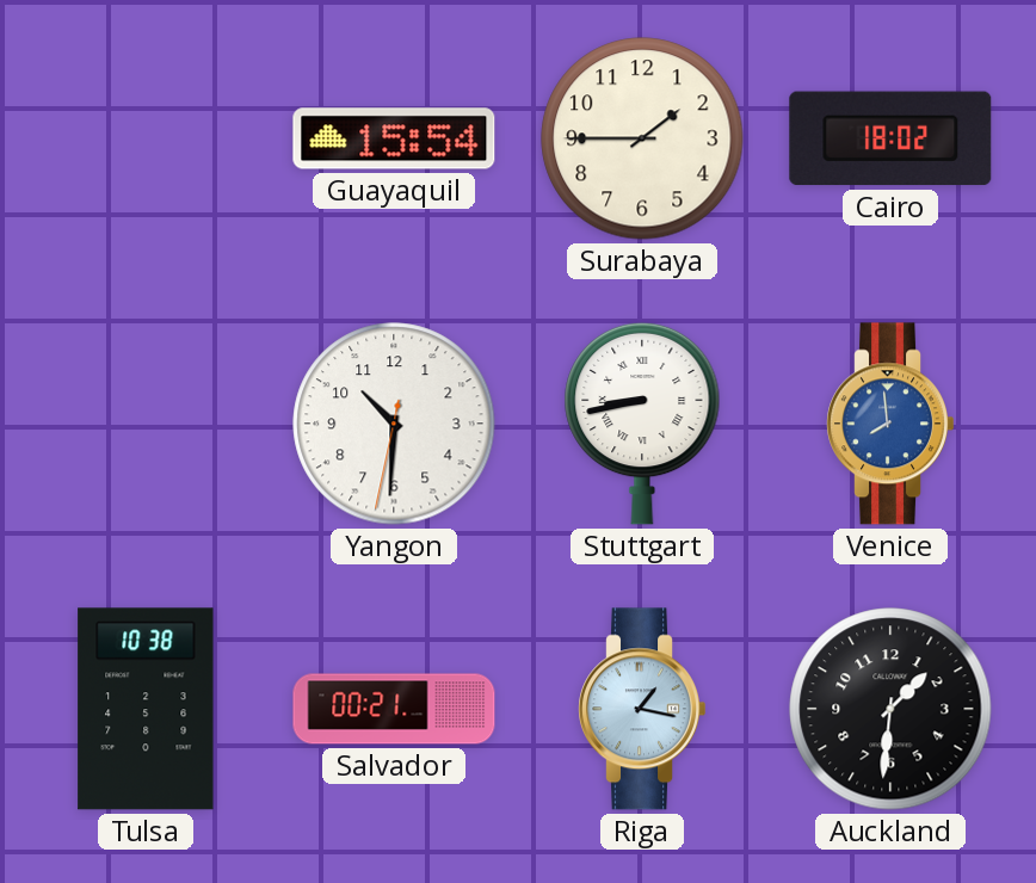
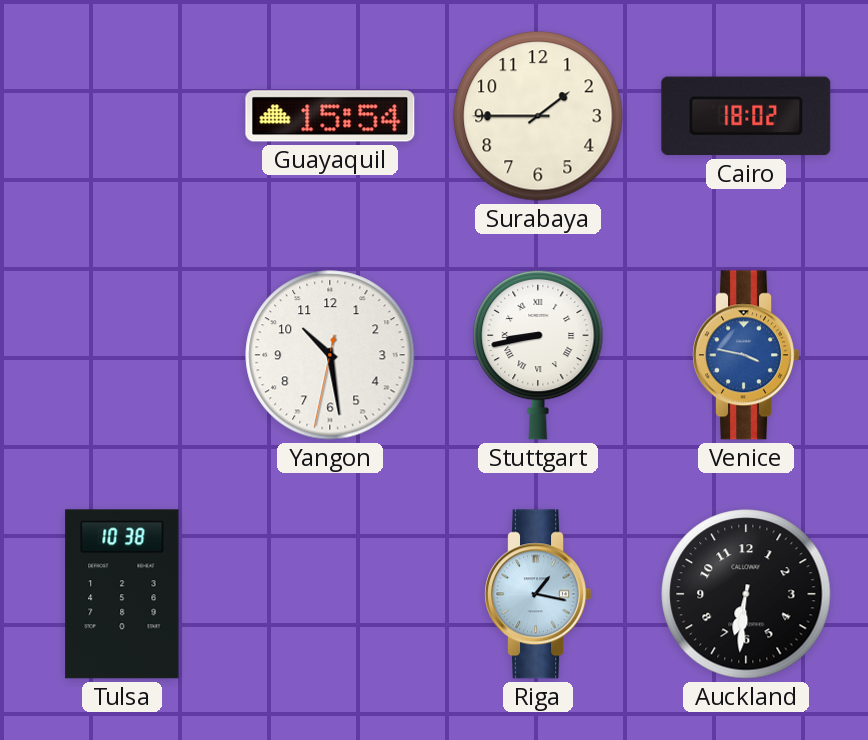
Yangon: 10:30 -> 10:28 (330, 355)
Venice: 7:59 -> 3:47 (745, 355)
Salvador: 00:21 -> none (394, 709)
Auckland: 1:31 -> 6:31 (746, 594)
